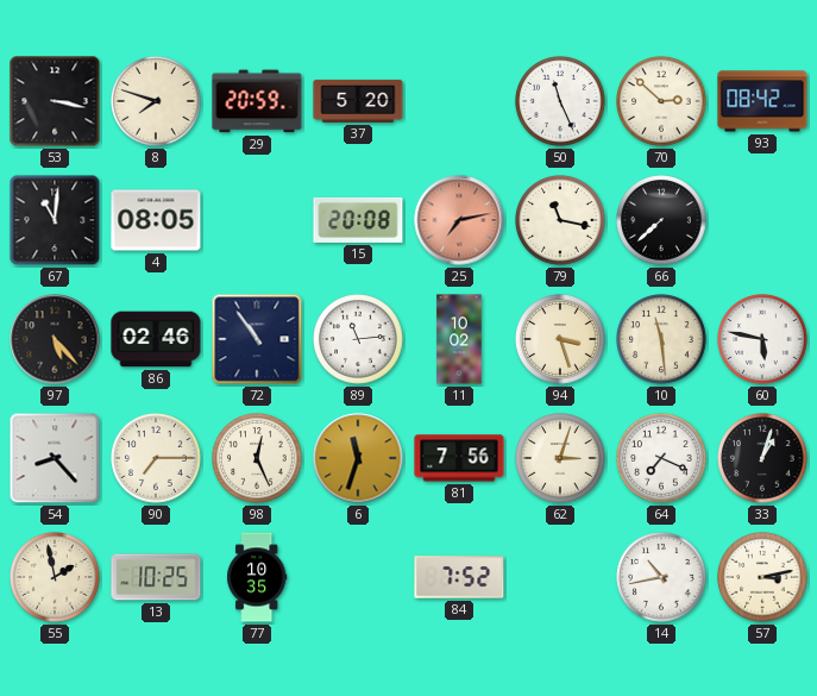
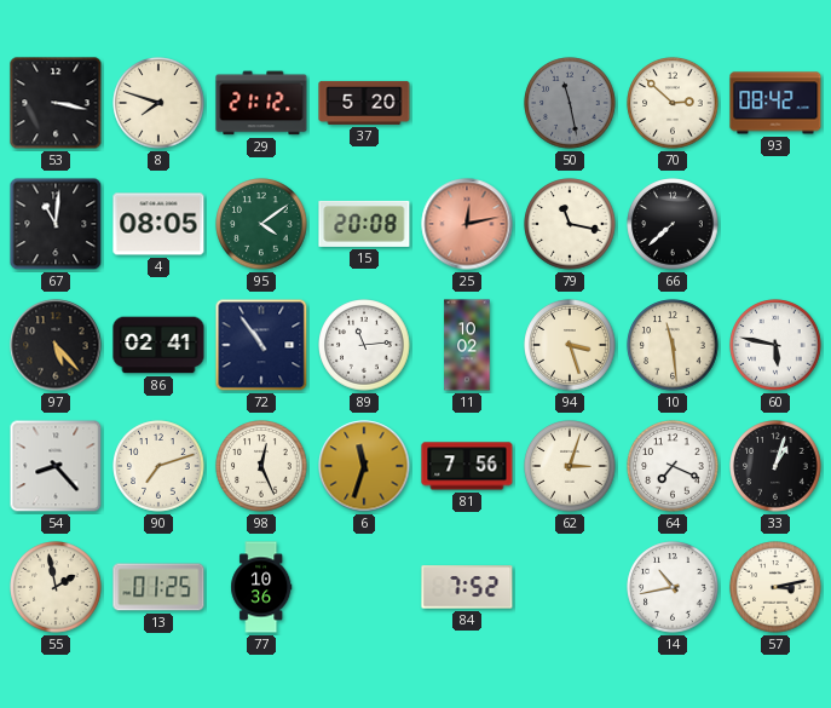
29: 20:59 -> 21:12 (261, 103)
50: 11:26 -> 11:28 (570, 103)
50 dial: white -> grey (570, 103)
95: none -> 4:09 (261, 224)
25: 7:13 -> 12:13 (467, 224)
86: 02:46 -> 02:41 (158, 345)
90: 7:15 -> 7:12 (158, 466)
13: 10:25 -> 01:25 (158, 587)
77: 10:35 -> 10:36 (261, 587)
